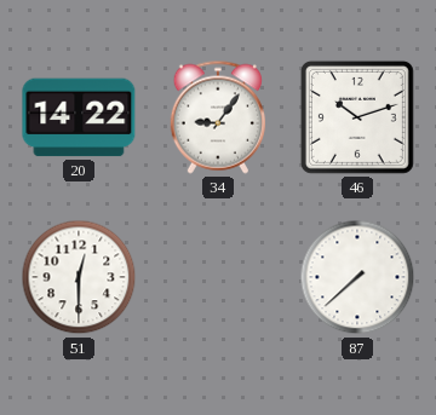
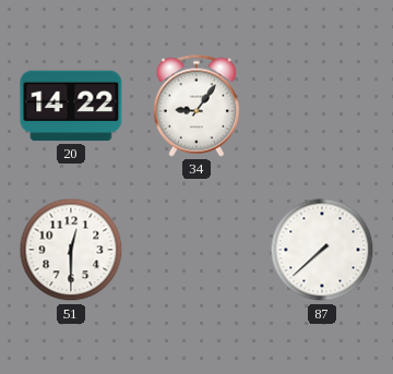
46: 10:12 -> none (357, 117)
